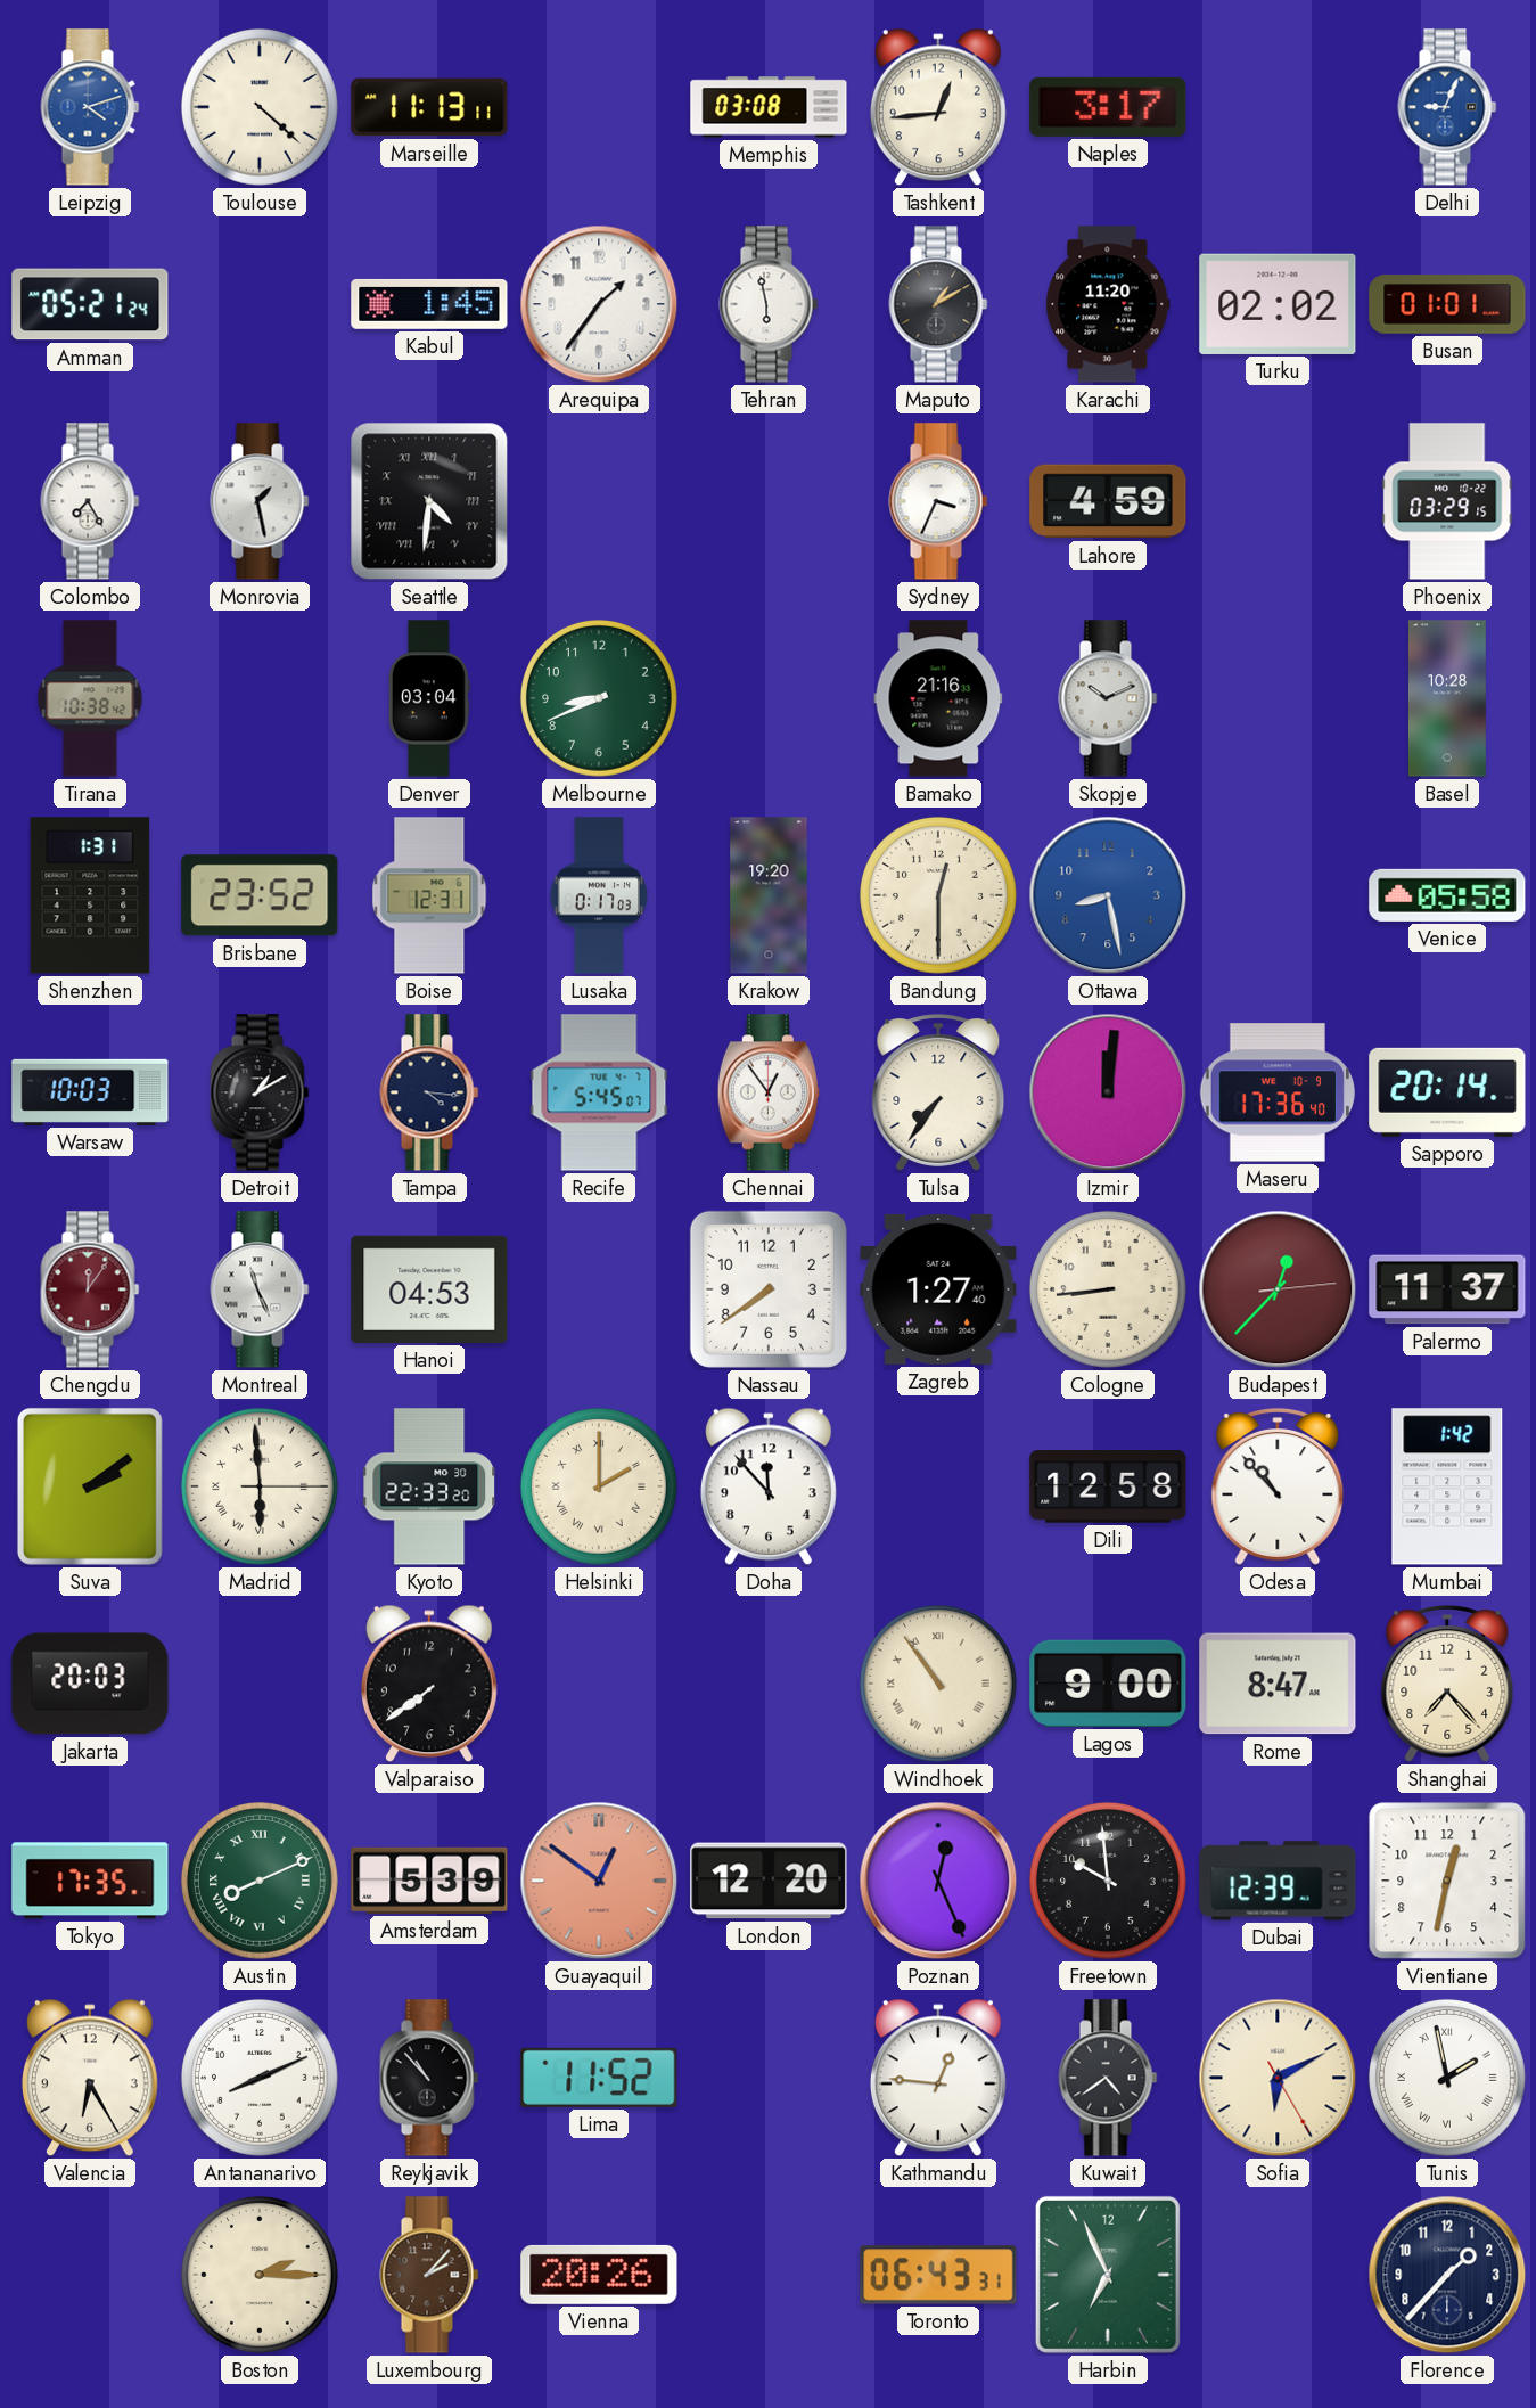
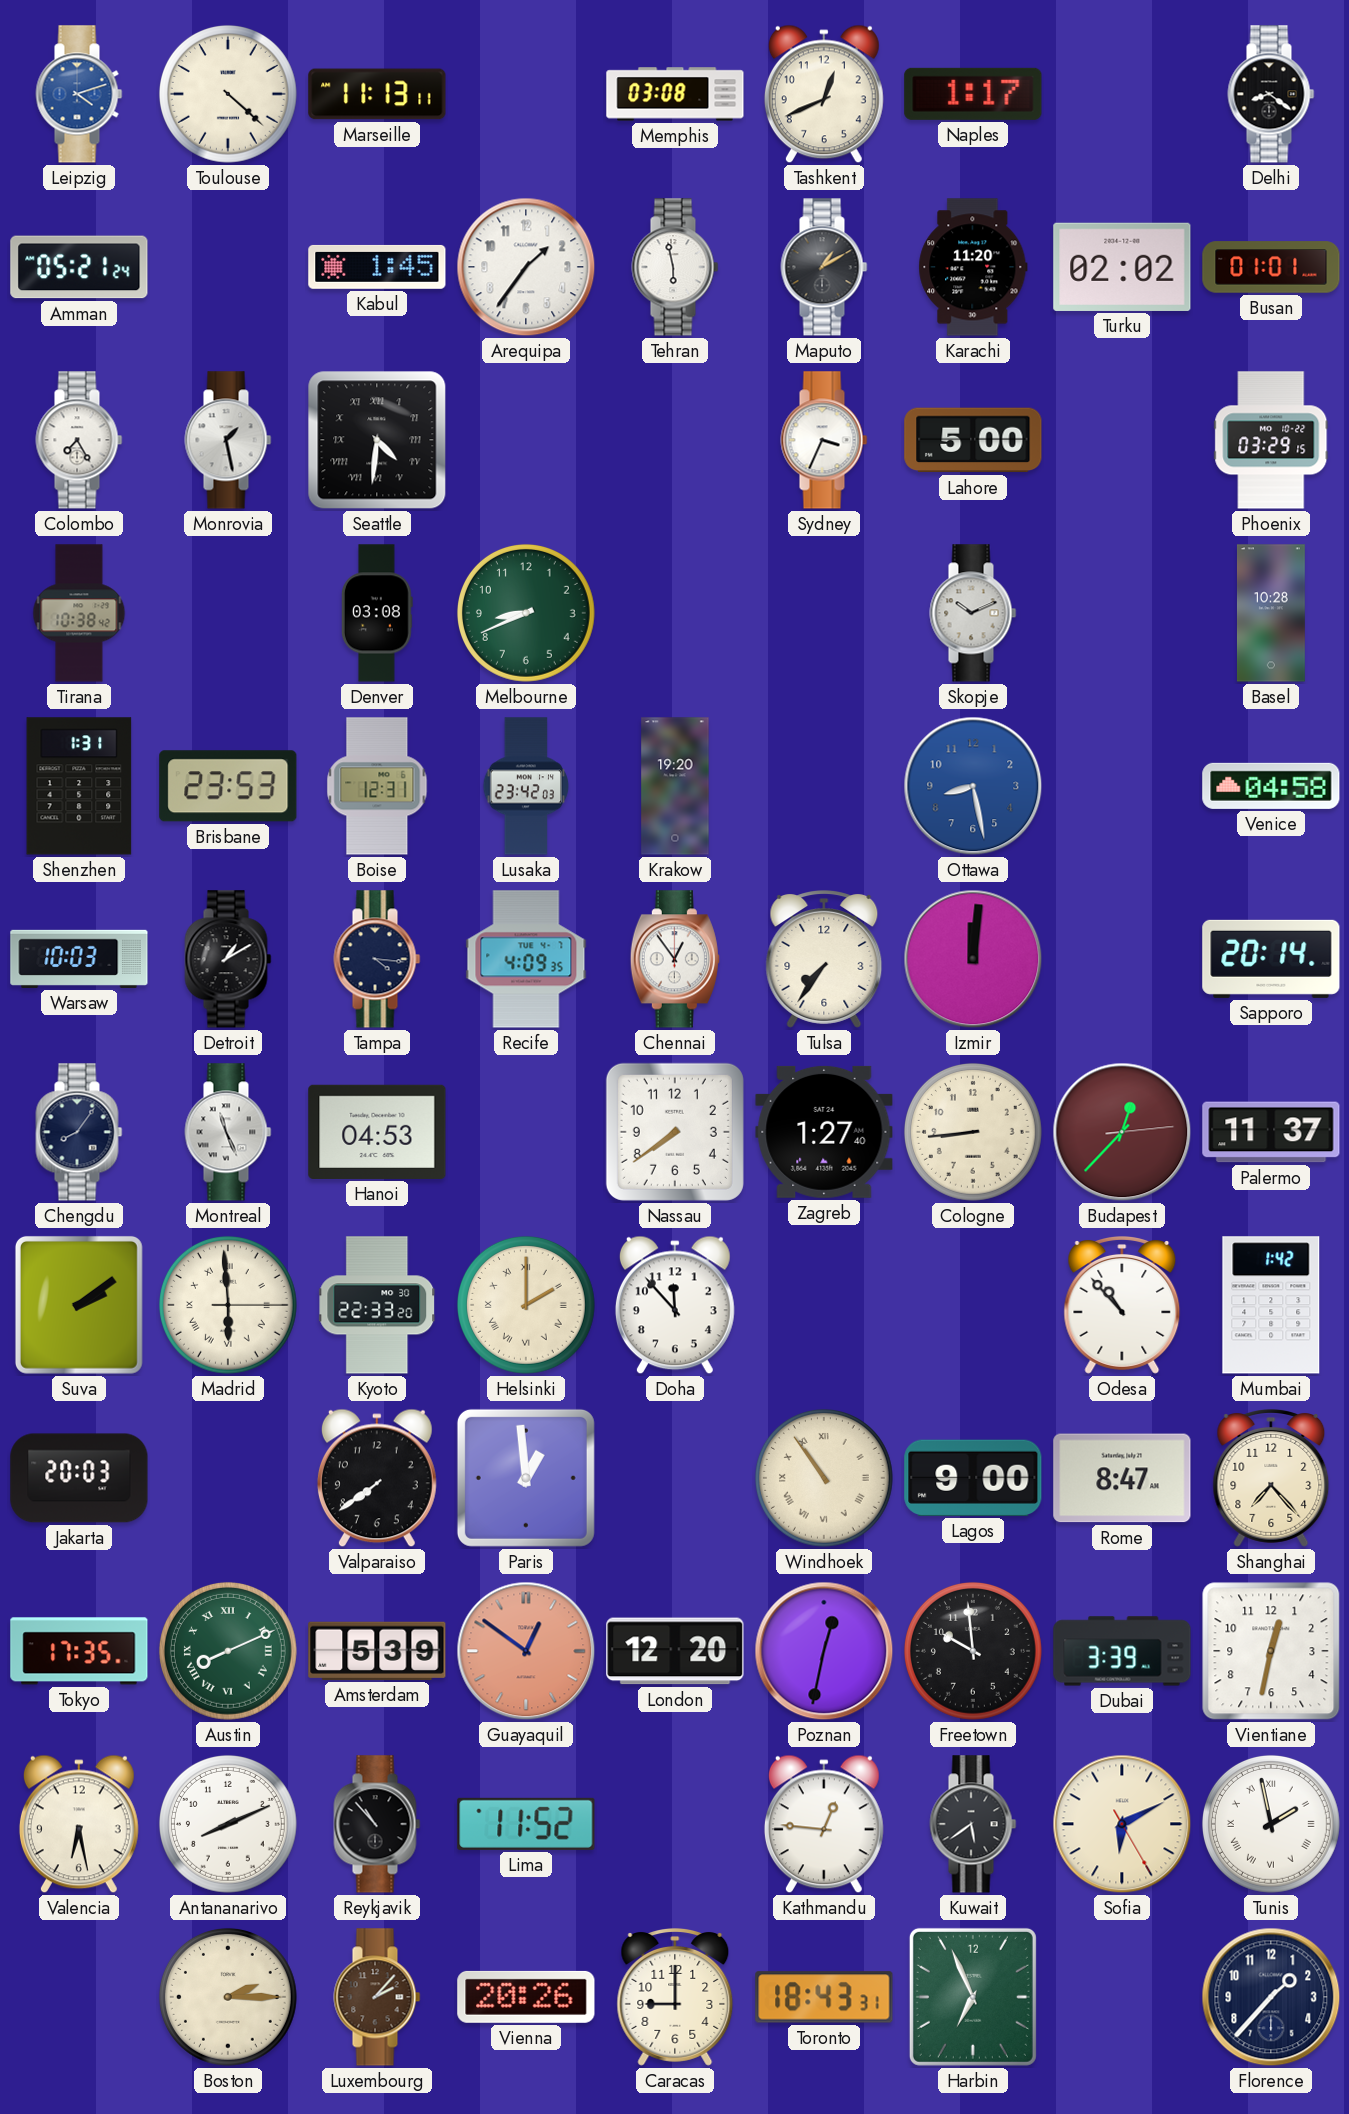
Tashkent: 12:44 -> 12:41 (824, 94)
Naples: 3:17 -> 1:17 (973, 94)
Delhi: 9:04 -> 8:21 (1271, 94)
Delhi dial: blue -> black (1271, 94)
Lahore: 4:59 -> 5:00 (973, 440)
Denver: 03:04 -> 03:08 (377, 613)
Bamako: 21:16 -> none (938, 698)
Brisbane: 23:52 -> 23:53 (228, 786)
Lusaka: 0:17 -> 23:42 (526, 786)
Bandung: 12:30 -> none (938, 895)
Venice: 05:58 -> 04:58 (1271, 786)
Recife: 5:45 -> 4:09 (526, 959)
Maseru: 17:36 -> none (1276, 1092)
Chengdu: 12:06 -> 8:06 (79, 1132)
Chengdu dial: burgundy -> navy (79, 1132)
Dili: 12:58 -> none (1108, 1486)
Paris: none -> 12:59 (526, 1478)
Poznan: 12:26 -> 12:32 (824, 1651)
Dubai: 12:39 -> 3:39 (1122, 1651)
Valencia: 6:25 -> 6:28 (79, 1824)
Kuwait: 4:39 -> 5:39 (973, 1824)
Caracas: none -> 9:00 (675, 1998)
Toronto: 06:43 -> 18:43 (824, 1997)
